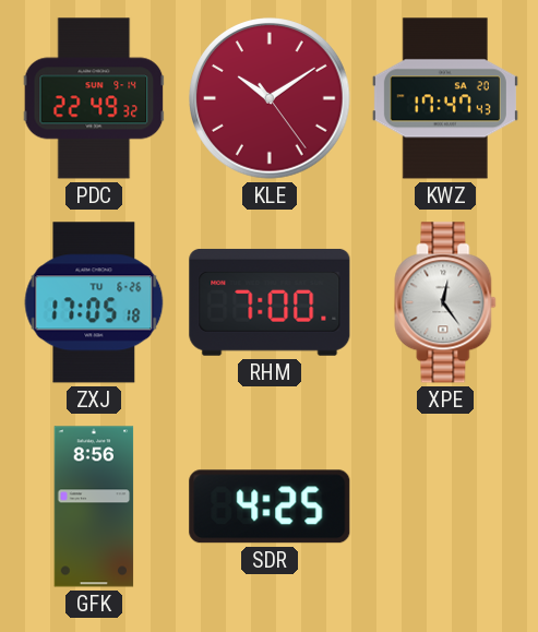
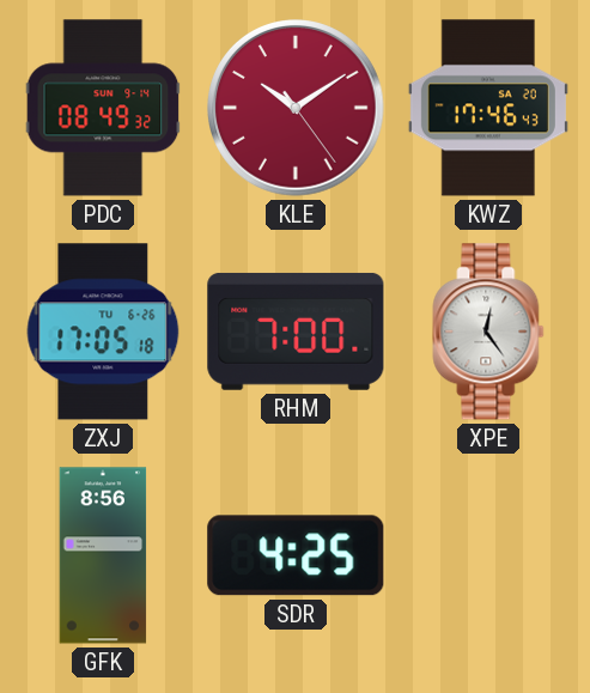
PDC: 22:49 -> 08:49 (103, 108)
KWZ: 17:47 -> 17:46 (488, 108)
